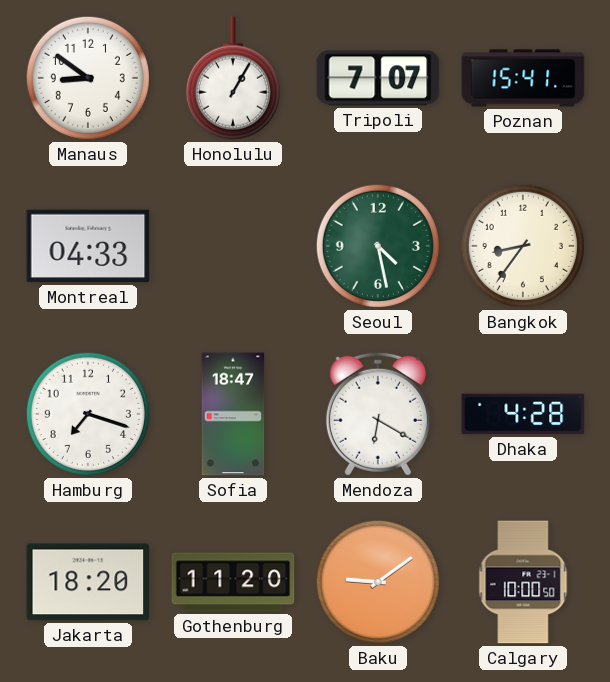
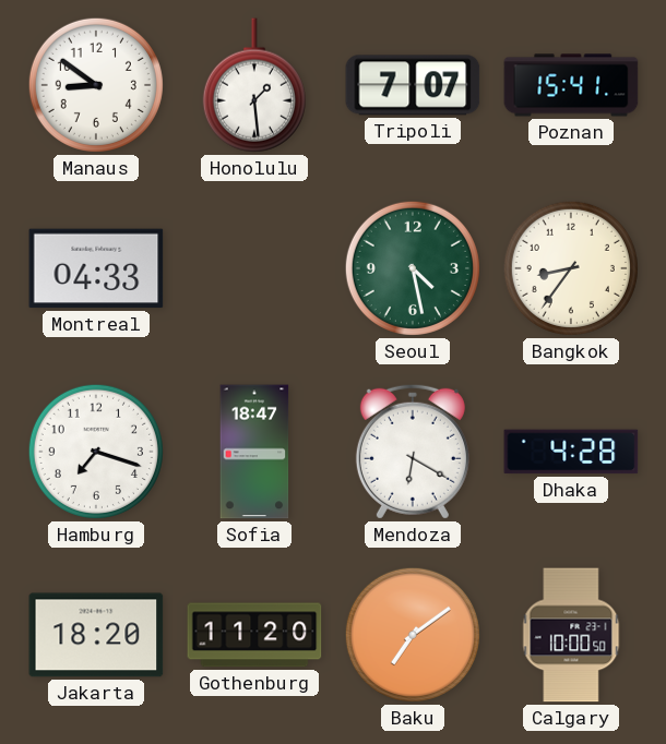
Honolulu: 1:05 -> 1:29 (254, 85)
Baku: 9:09 -> 7:09 (413, 635)
